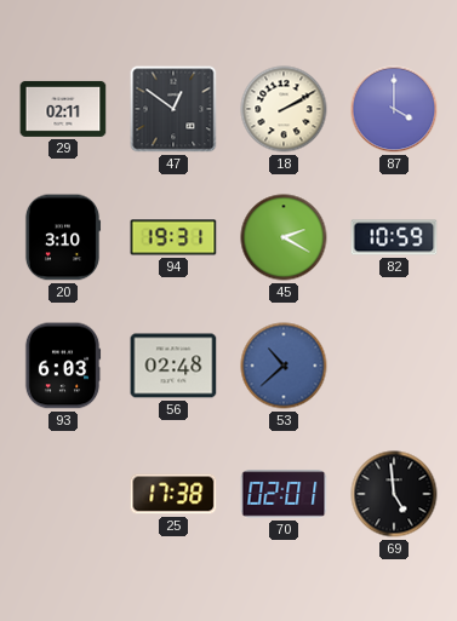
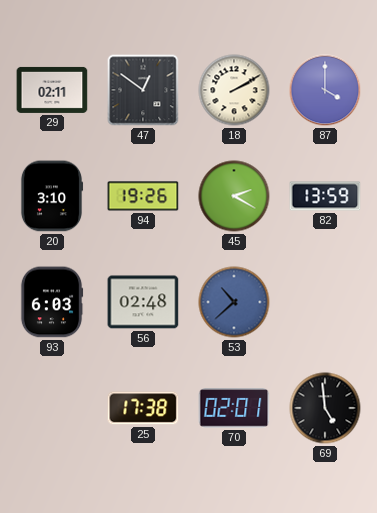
94: 19:31 -> 19:26 (143, 196)
82: 10:59 -> 13:59 (325, 196)
